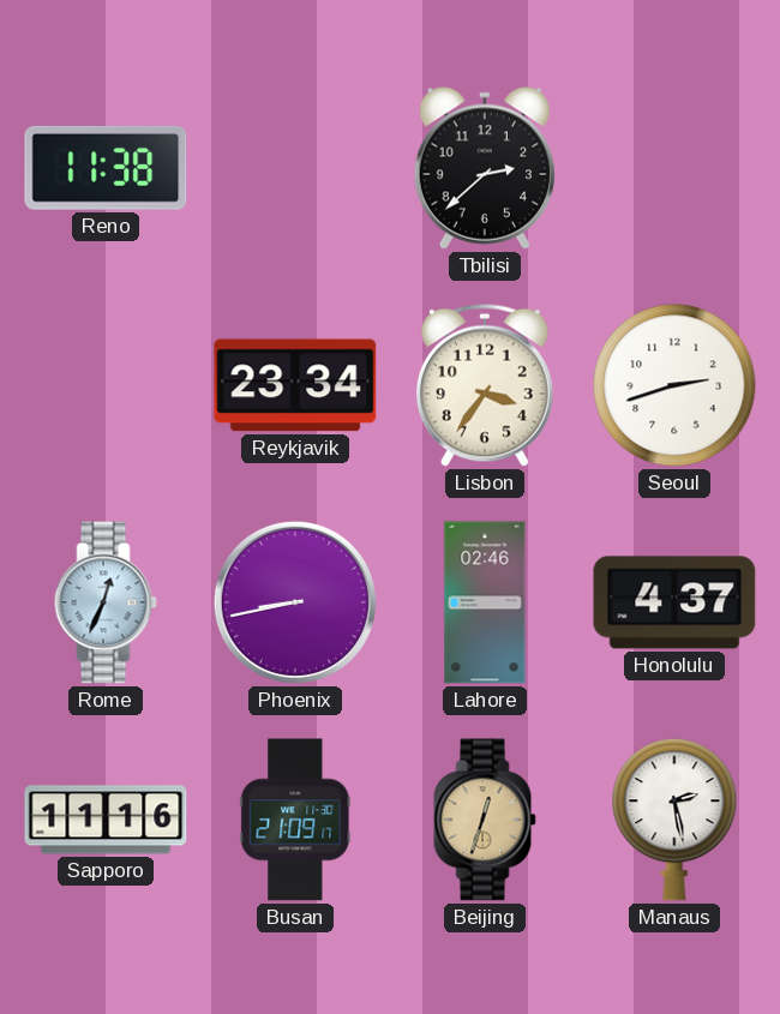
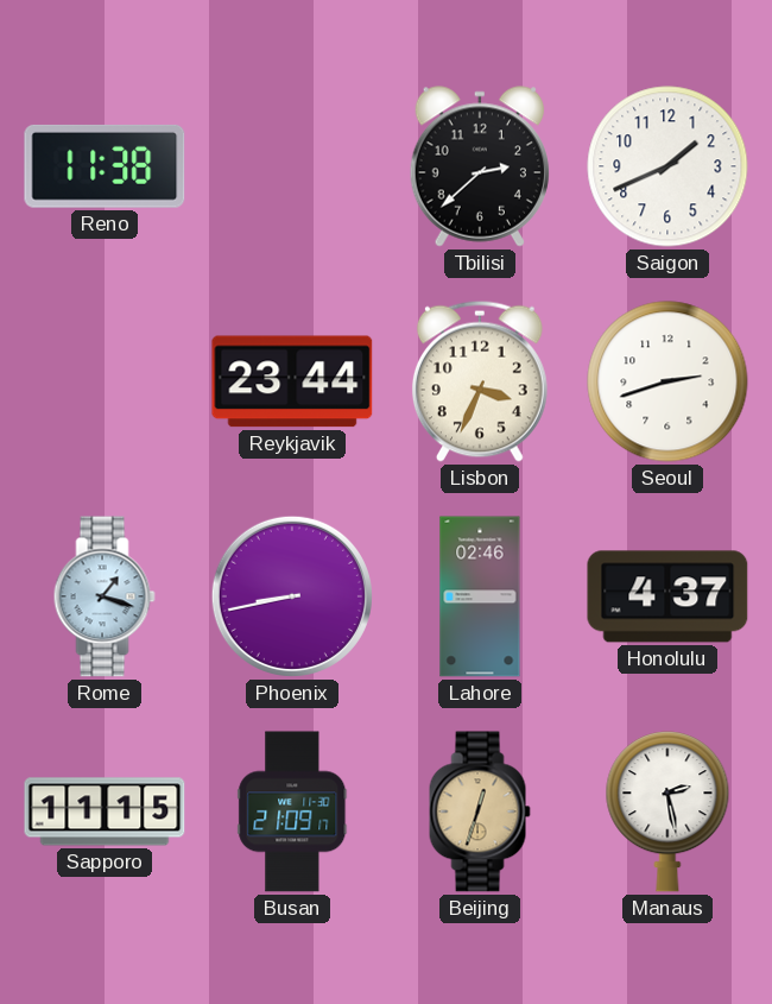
Saigon: none -> 1:41 (667, 166)
Reykjavik: 23:34 -> 23:44 (292, 381)
Lisbon: 3:36 -> 3:34 (480, 381)
Rome: 12:34 -> 1:18 (105, 596)
Sapporo: 11:16 -> 11:15 (105, 812)
